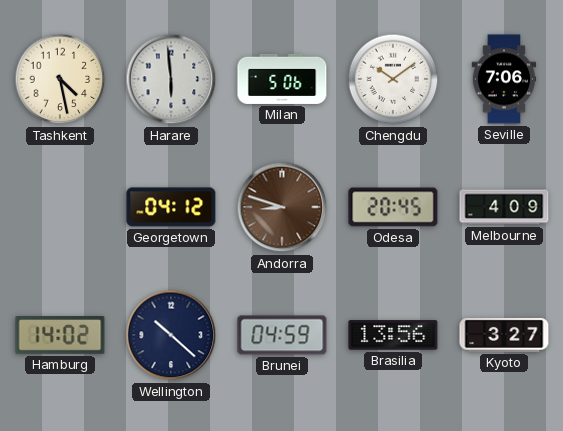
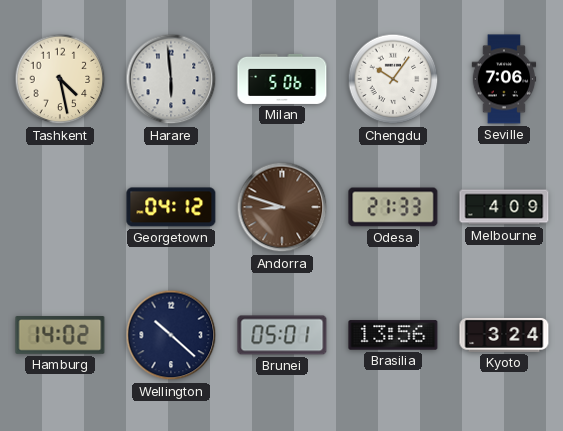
Chengdu: 10:09 -> 10:06 (393, 79)
Odesa: 20:45 -> 21:33 (393, 207)
Brunei: 04:59 -> 05:01 (282, 335)
Kyoto: 3:27 -> 3:24 (504, 335)
